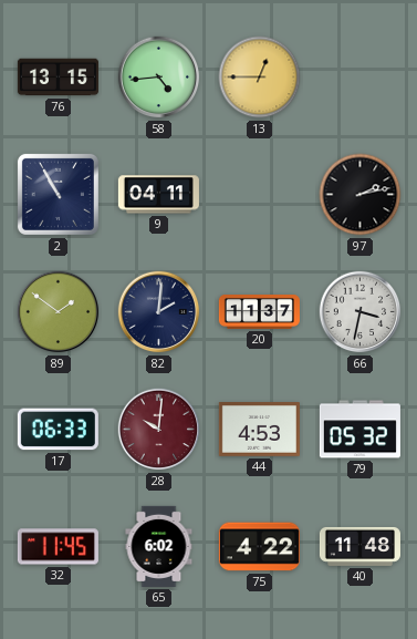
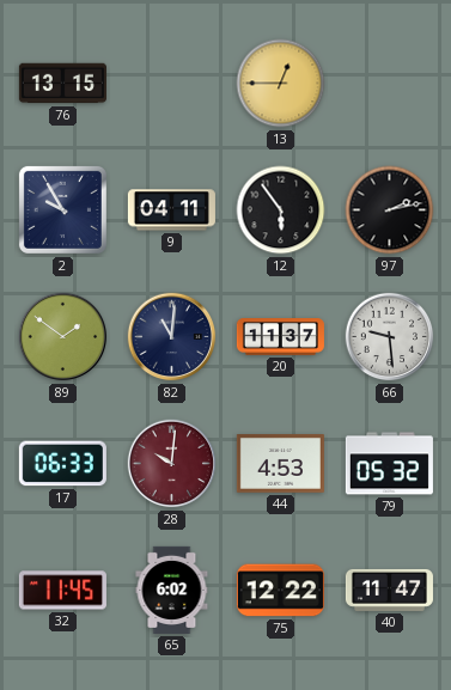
58: 4:44 -> none (159, 78)
2: 10:55 -> 9:55 (62, 209)
12: none -> 5:54 (281, 210)
82: 2:01 -> 11:01 (172, 337)
66: 3:32 -> 9:29 (390, 337)
75: 4:22 -> 12:22 (280, 591)
40: 11:48 -> 11:47 (389, 590)
